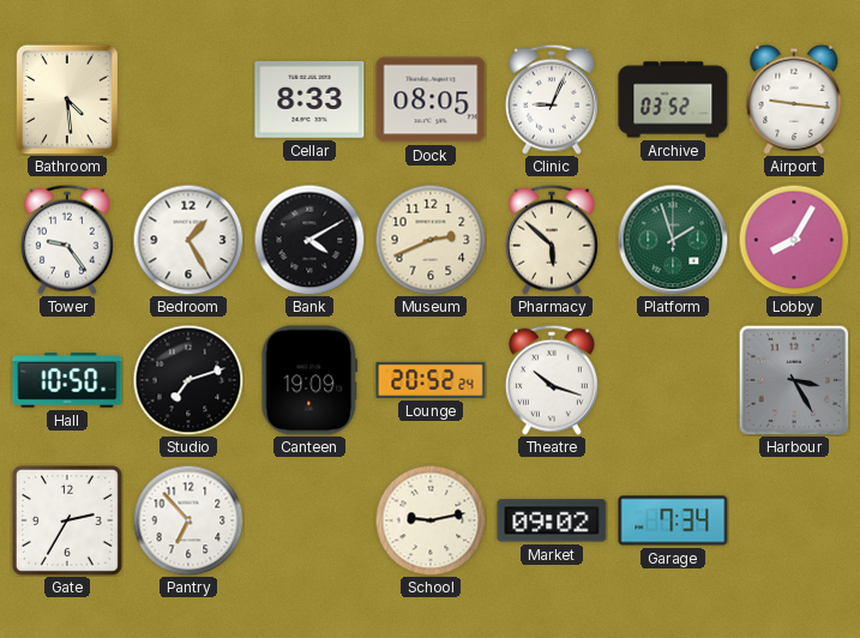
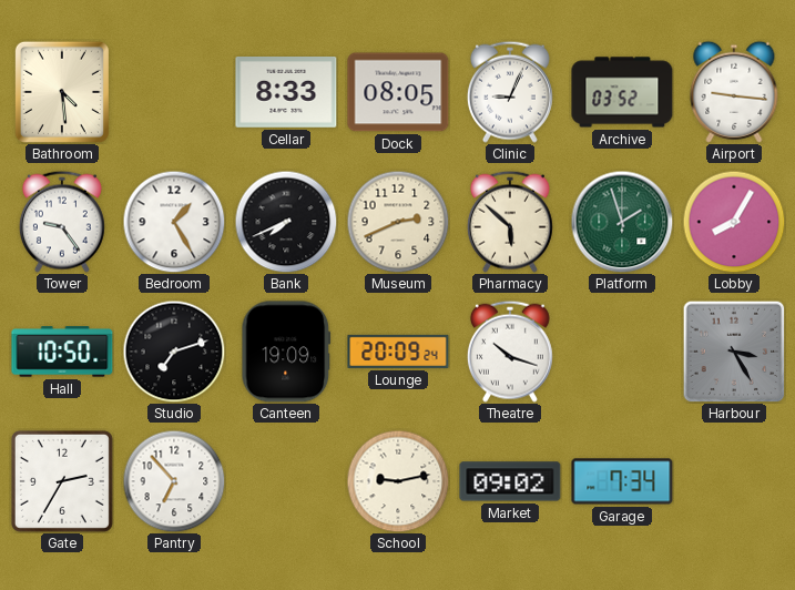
Bank: 4:10 -> 7:41 (286, 222)
Lounge: 20:52 -> 20:09 (398, 352)
